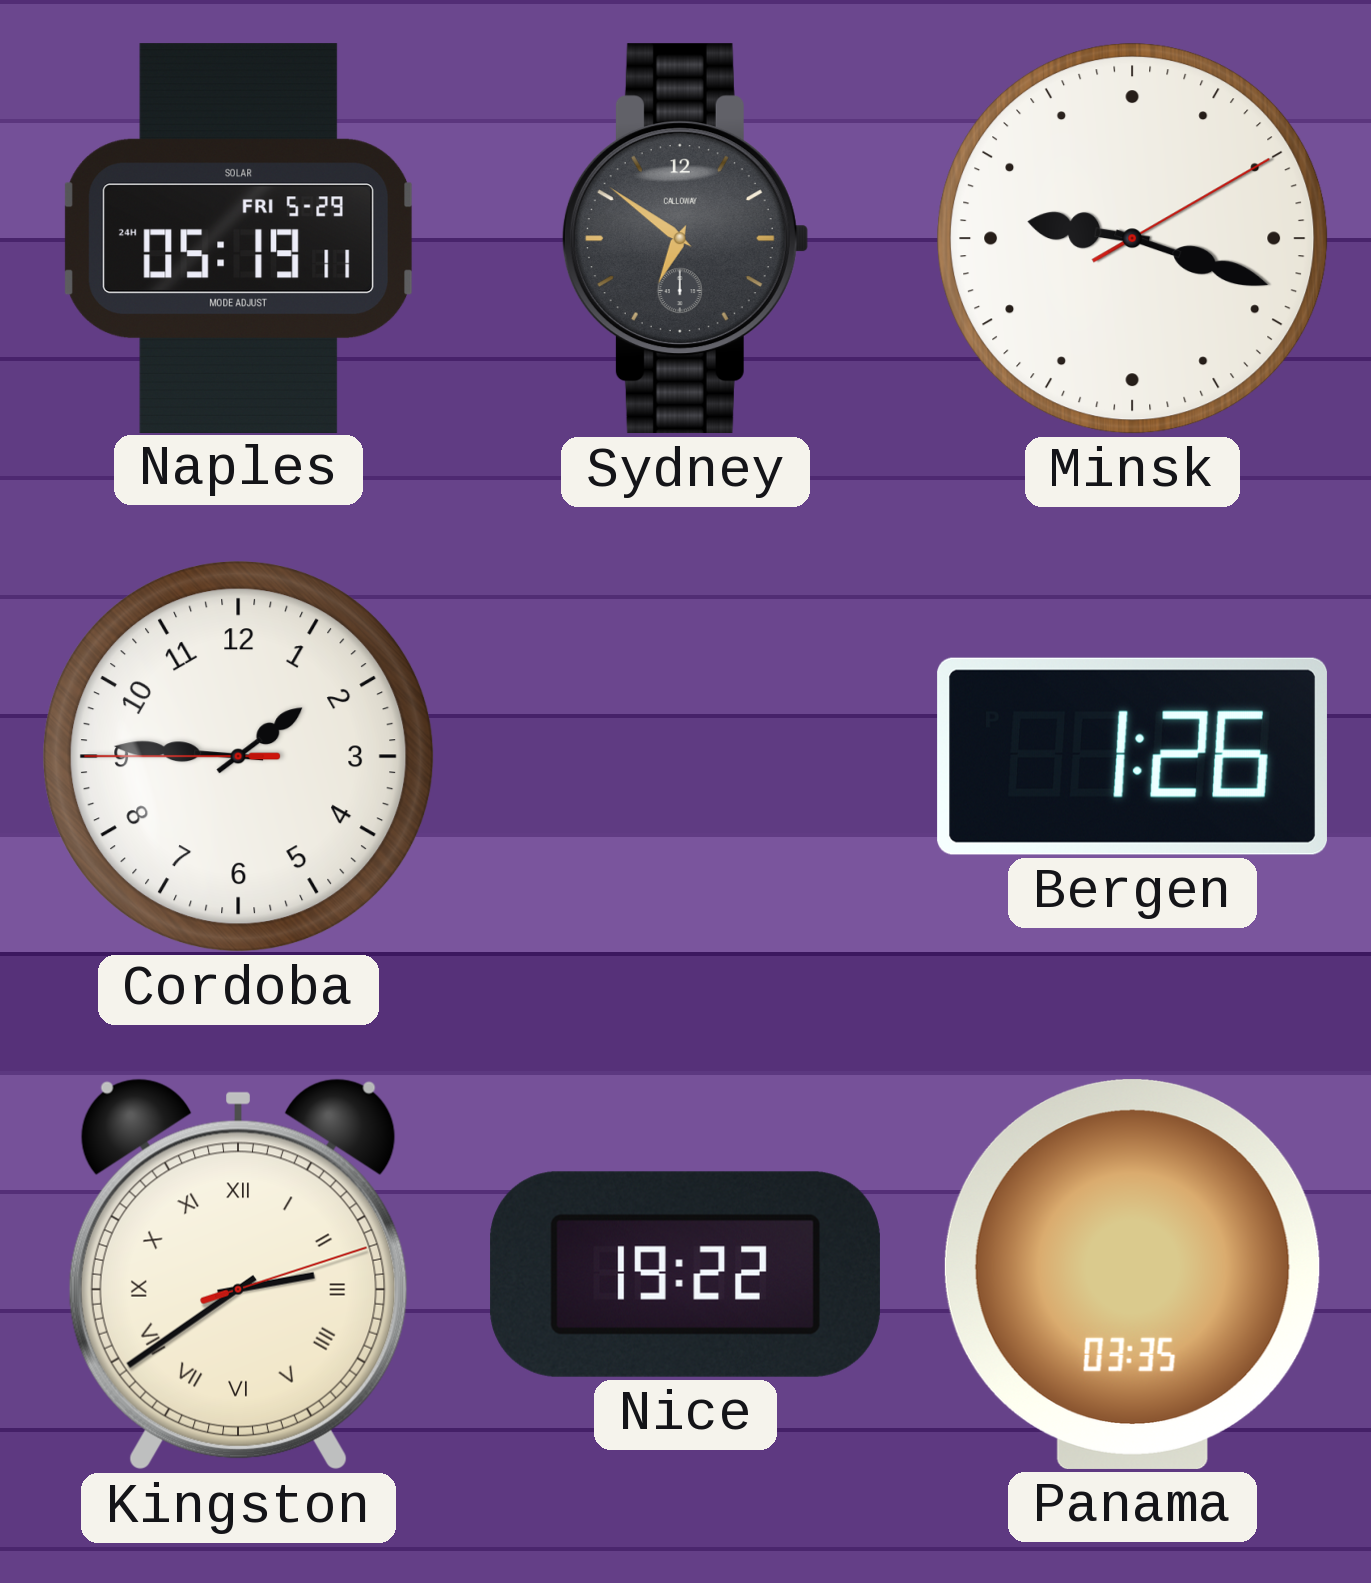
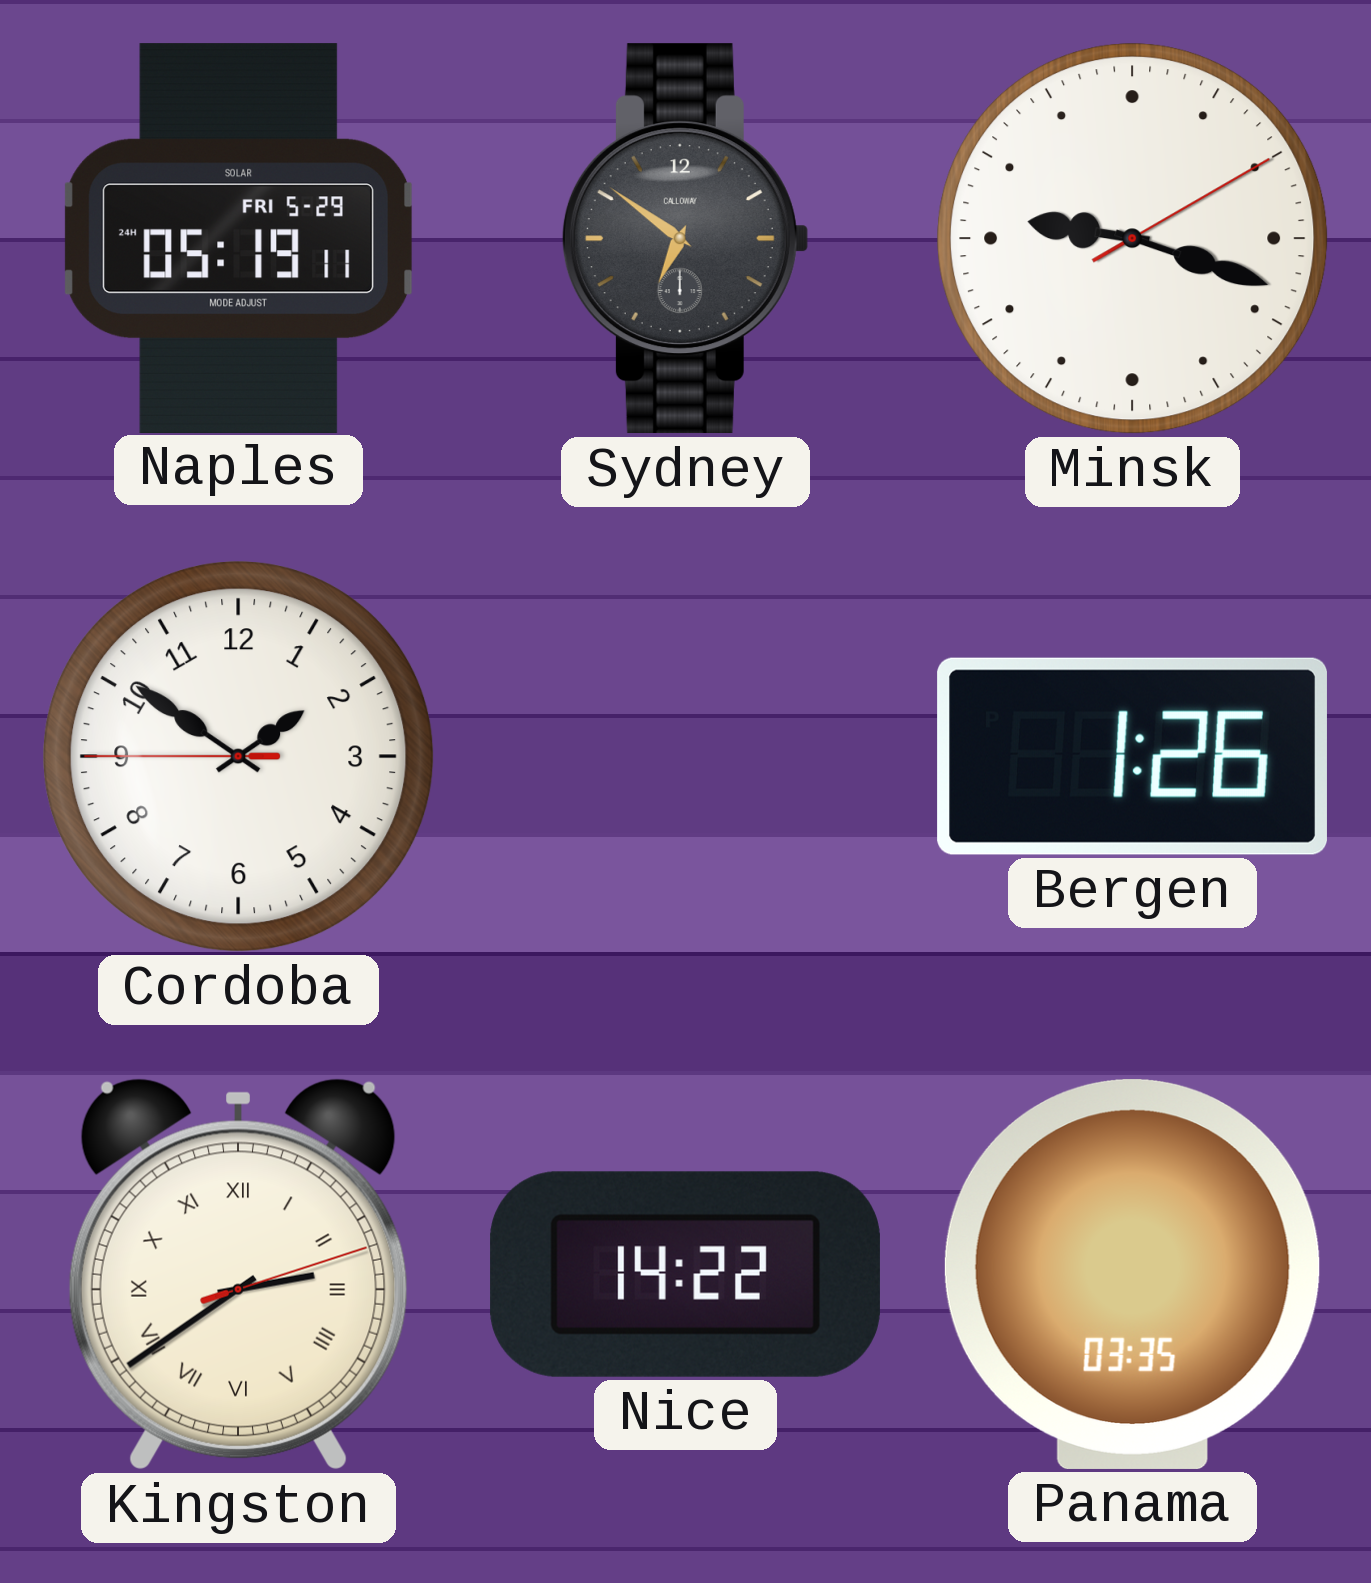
Cordoba: 1:45 -> 1:50 (239, 757)
Nice: 19:22 -> 14:22 (685, 1274)
